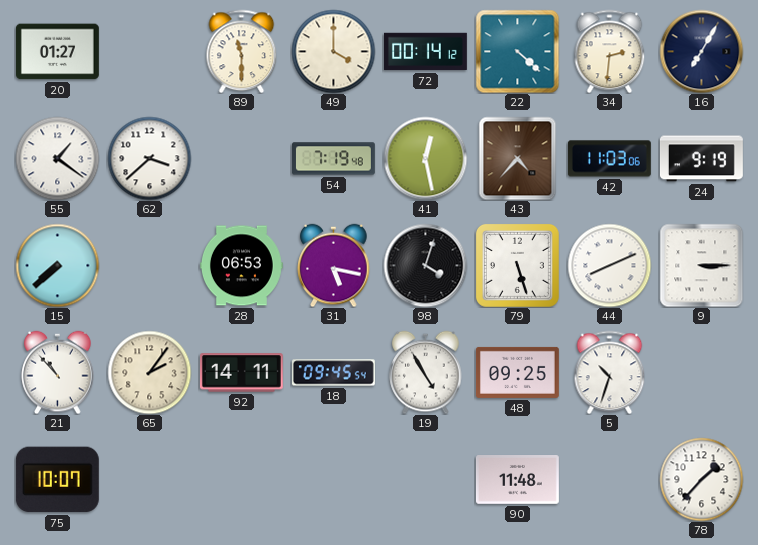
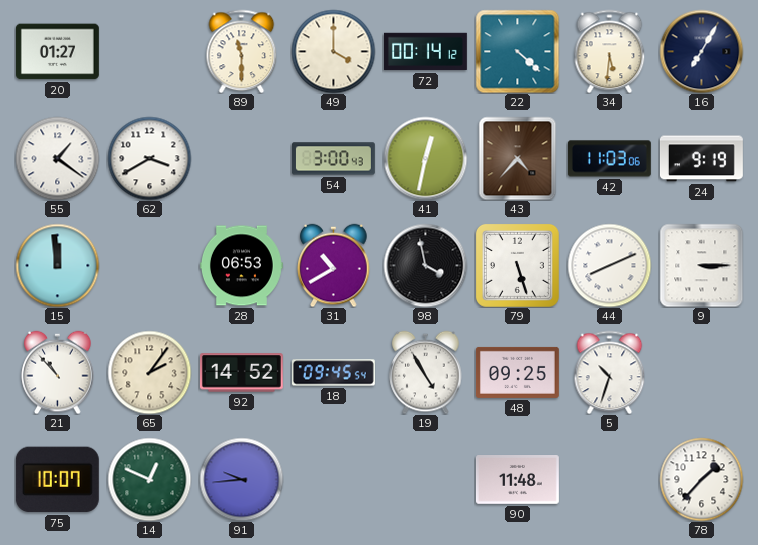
34: 2:31 -> 5:31 (610, 51)
62: 3:38 -> 3:40 (149, 158)
54: 7:19 -> 3:00 (333, 159)
41: 12:28 -> 12:32 (425, 158)
15: 7:38 -> 11:59 (57, 265)
31: 5:17 -> 10:40 (334, 265)
98: 4:03 -> 3:58 (425, 265)
92: 14:11 -> 14:52 (241, 373)
14: none -> 12:49 (149, 479)
91: none -> 9:44 (241, 479)
